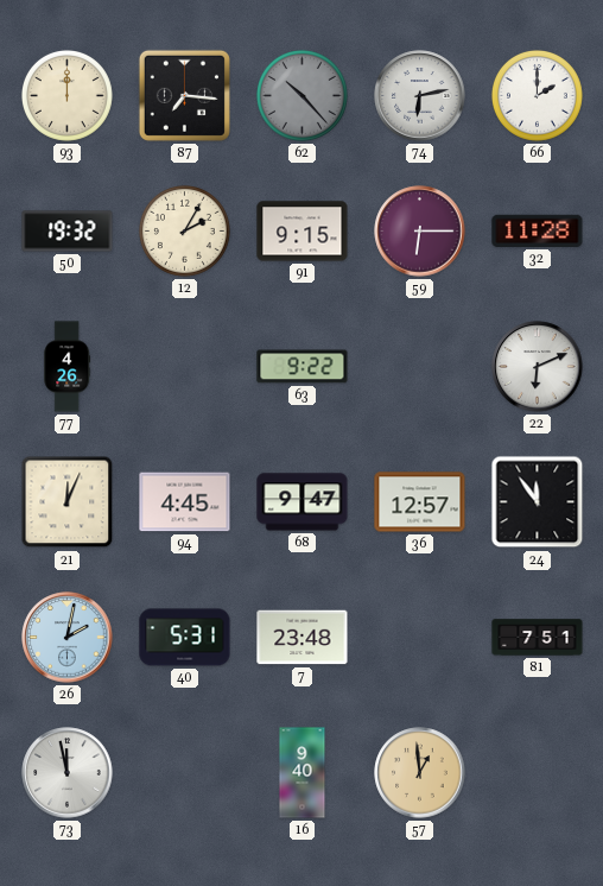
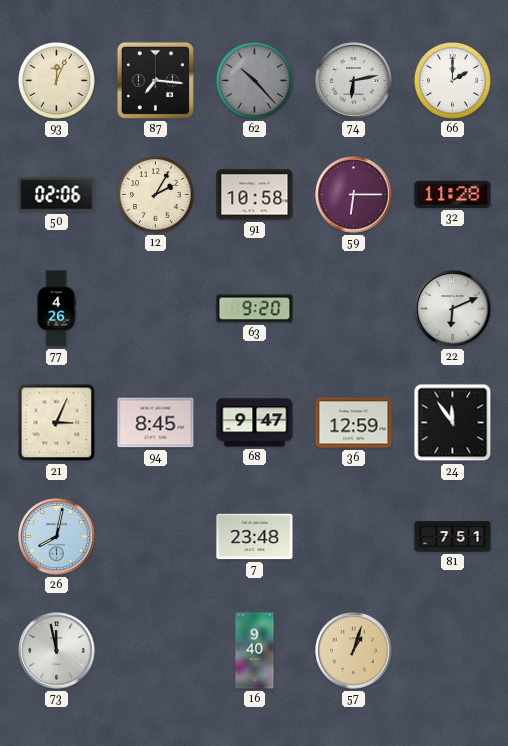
93: 12:00 -> 12:04 (56, 80)
50: 19:32 -> 02:06 (57, 195)
91: 9:15 -> 10:58 (255, 195)
63: 9:22 -> 9:20 (255, 309)
21: 12:04 -> 3:04 (57, 423)
94: 4:45 -> 8:45 (156, 423)
36: 12:57 -> 12:59 (354, 423)
26: 2:02 -> 8:02 (57, 537)
40: 5:31 -> none (185, 638)
57: 12:59 -> 1:03 (354, 651)
